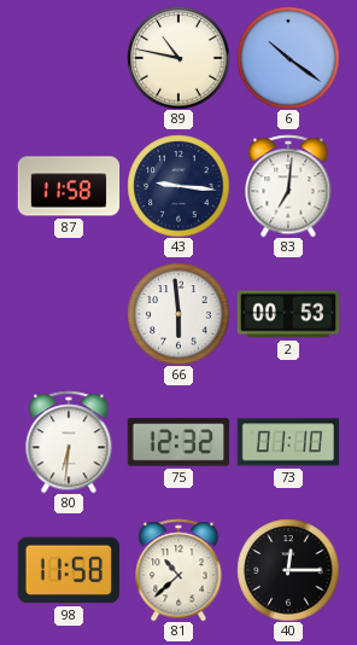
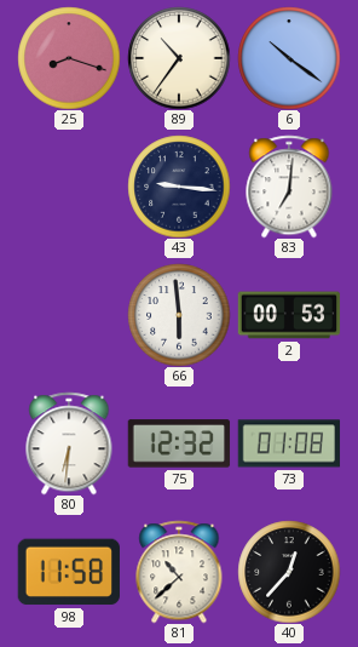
25: none -> 8:18 (69, 58)
89: 10:47 -> 10:36 (179, 58)
87: 11:58 -> none (69, 186)
73: 01:10 -> 01:08 (289, 443)
40: 12:15 -> 12:37 (289, 572)
